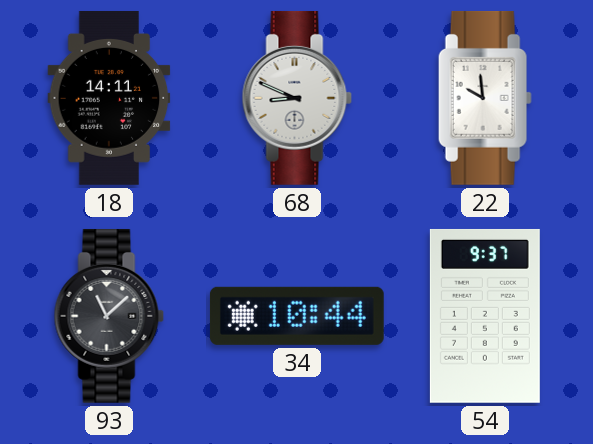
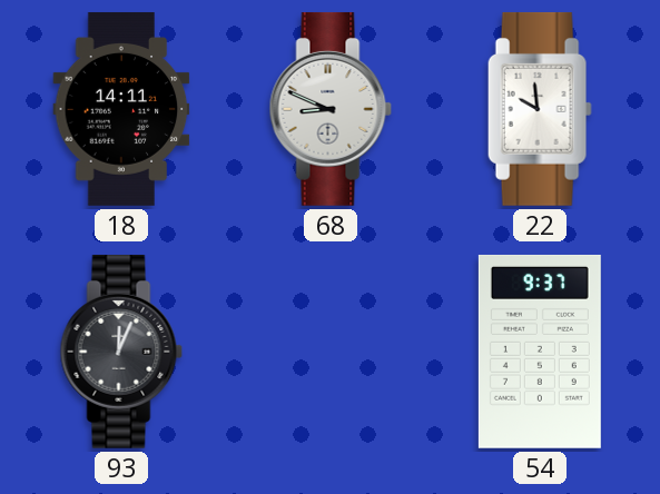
93: 11:08 -> 12:04 (121, 352)
34: 10:44 -> none (297, 316)
